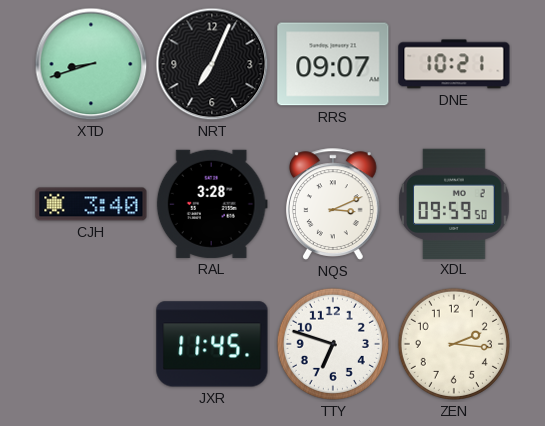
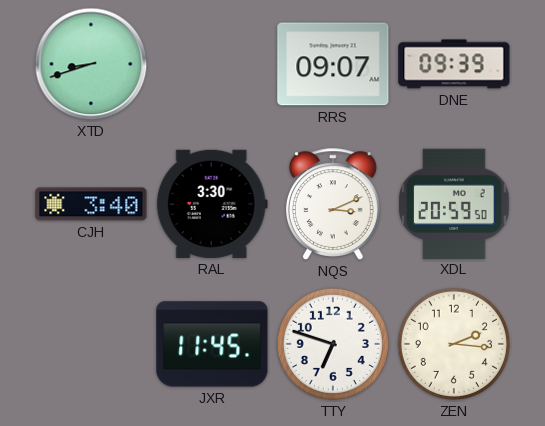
NRT: 7:04 -> none (212, 64)
DNE: 10:21 -> 09:39 (454, 64)
RAL: 3:28 -> 3:30 (212, 204)
XDL: 09:59 -> 20:59 (454, 203)
